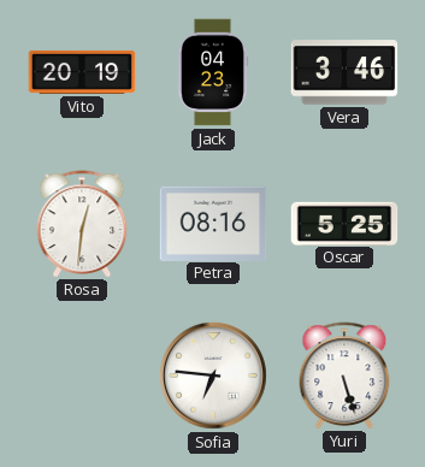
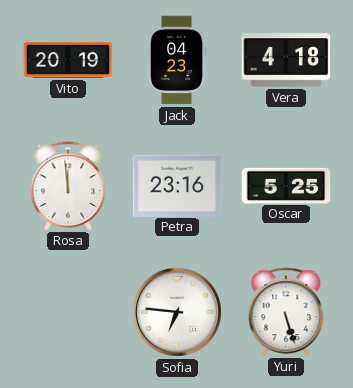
Vera: 3:46 -> 4:18 (286, 60)
Rosa: 12:31 -> 11:59 (68, 186)
Petra: 08:16 -> 23:16 (177, 185)
